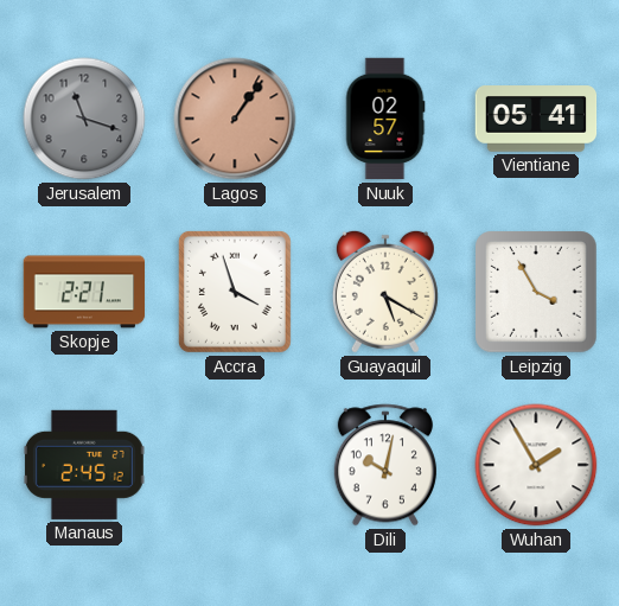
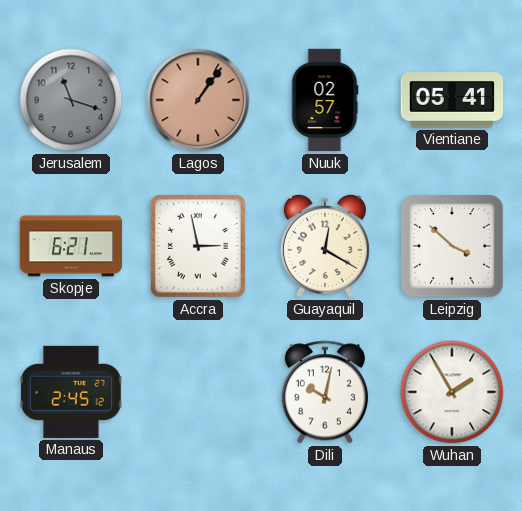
Skopje: 2:21 -> 6:21 (71, 246)
Accra: 3:57 -> 2:58 (198, 246)
Guayaquil: 5:20 -> 12:20 (325, 246)
Leipzig: 3:55 -> 3:52 (452, 246)
